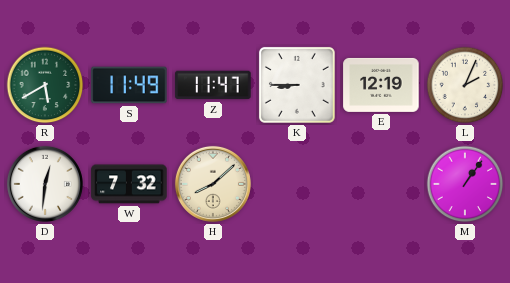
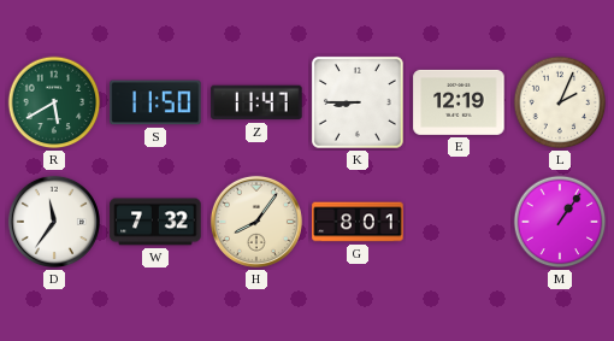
S: 11:49 -> 11:50 (155, 102)
D: 12:31 -> 11:36 (54, 222)
H: 8:08 -> 8:06 (256, 222)
G: none -> 8:01 (358, 222)
